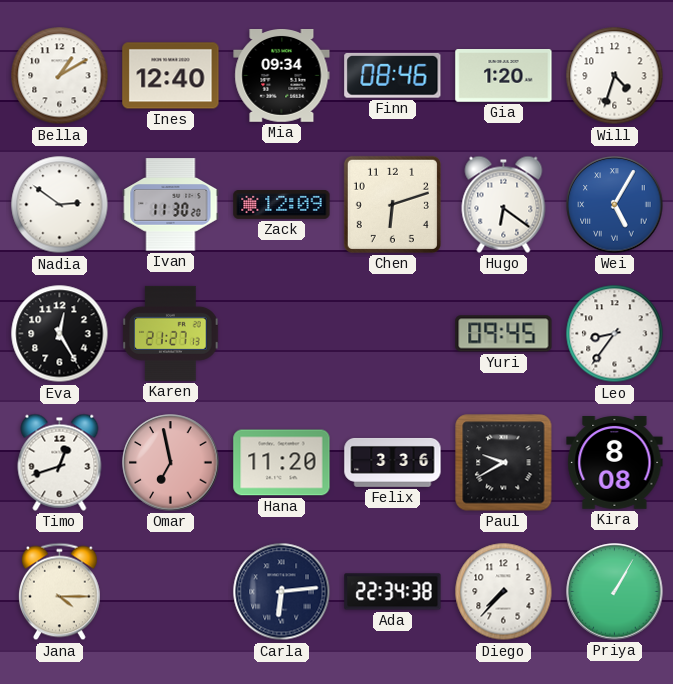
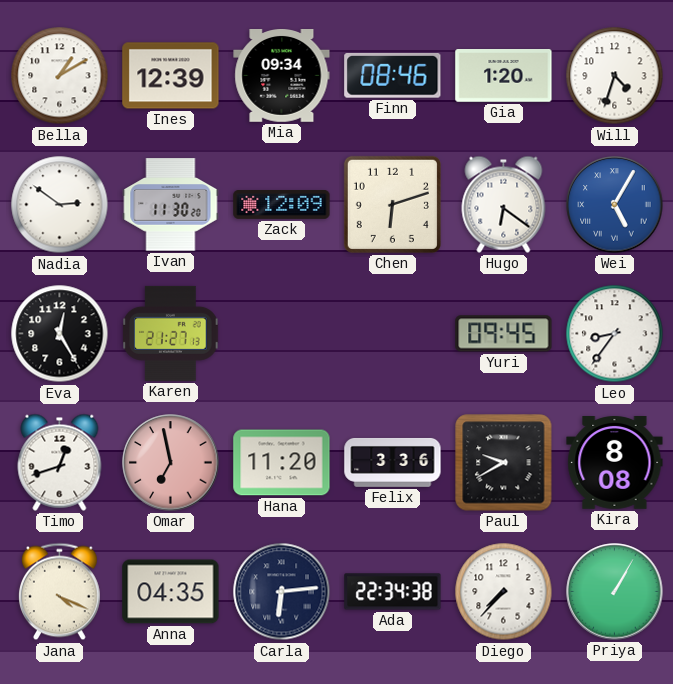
Ines: 12:40 -> 12:39 (171, 76)
Jana: 4:15 -> 4:19 (59, 592)
Anna: none -> 04:35 (171, 592)
